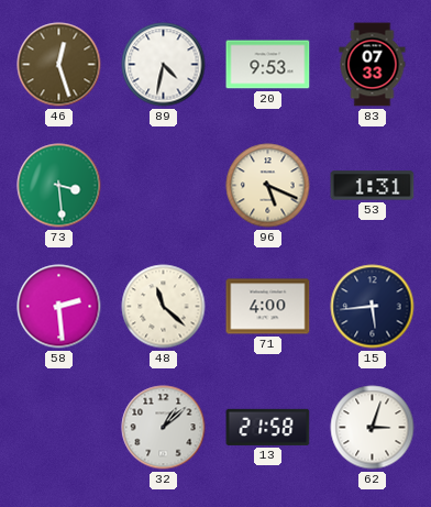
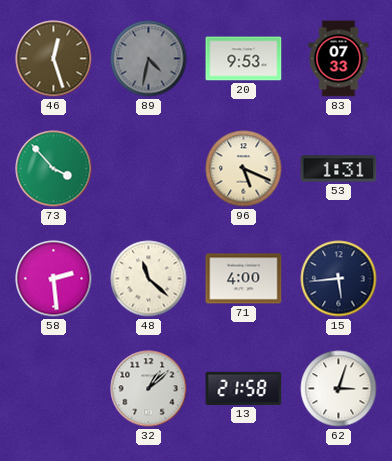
89 dial: white -> grey (149, 59)
73: 3:29 -> 3:53 (54, 169)
